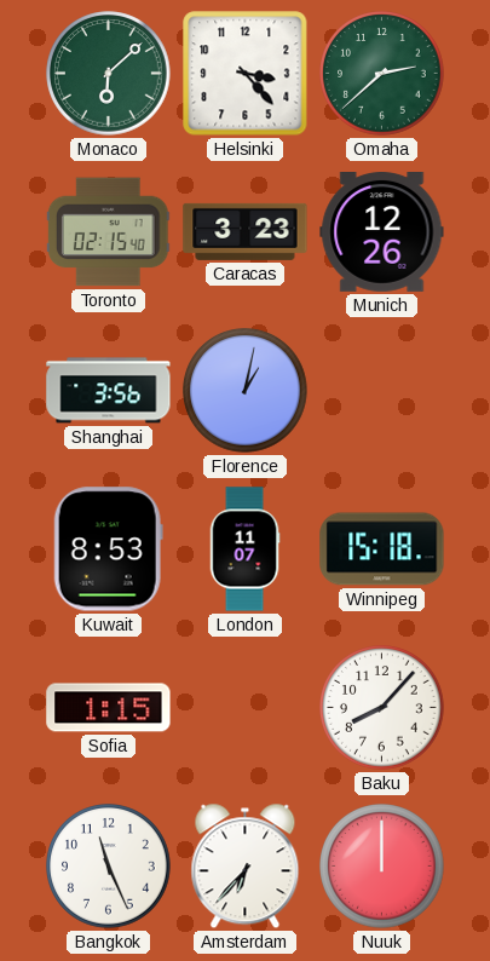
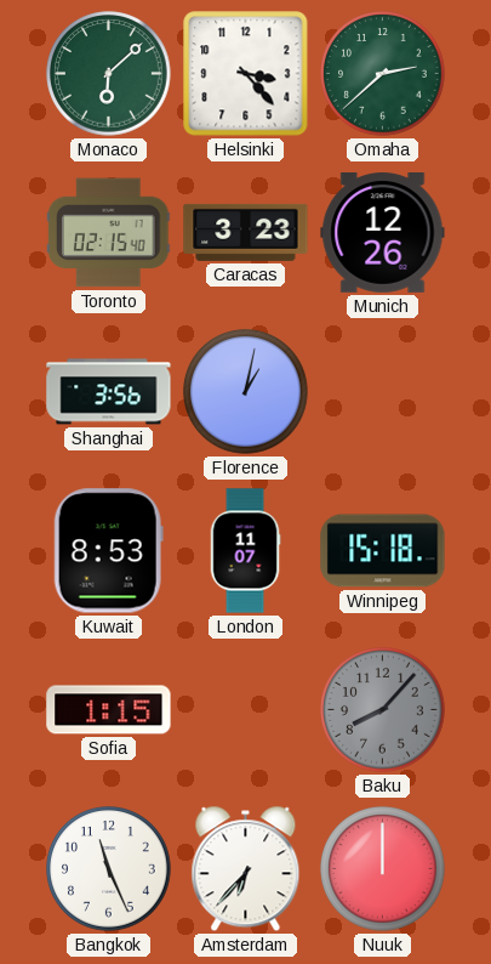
Baku dial: white -> grey (383, 710)
